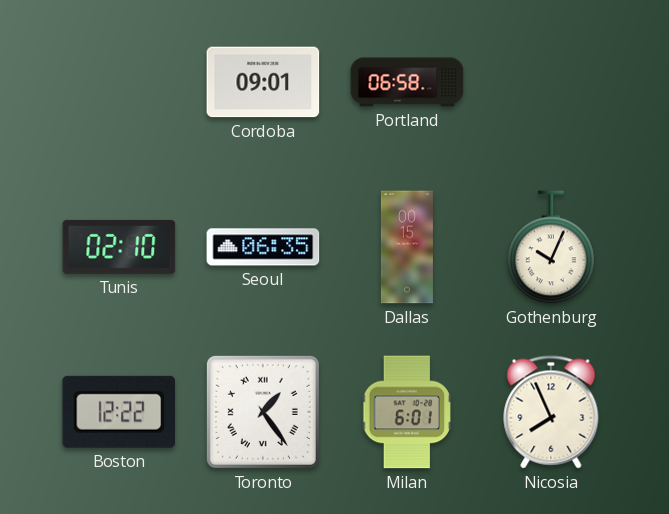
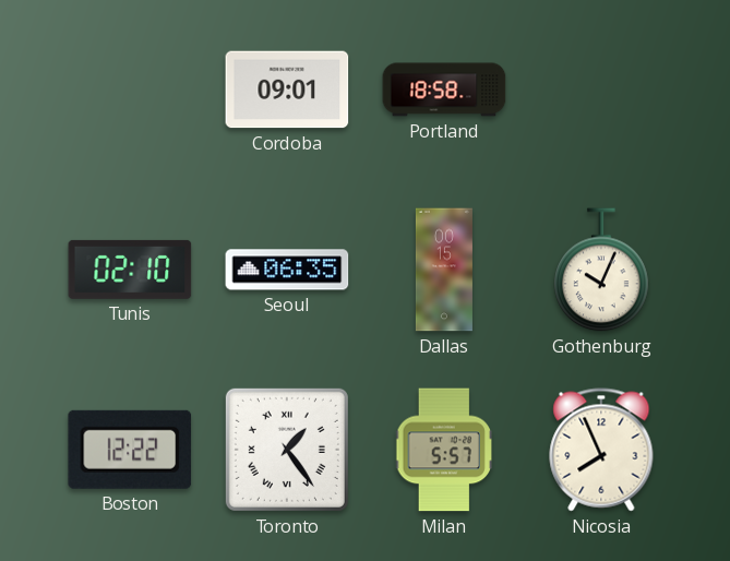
Portland: 06:58 -> 18:58 (444, 89)
Milan: 6:01 -> 5:57 (444, 450)
